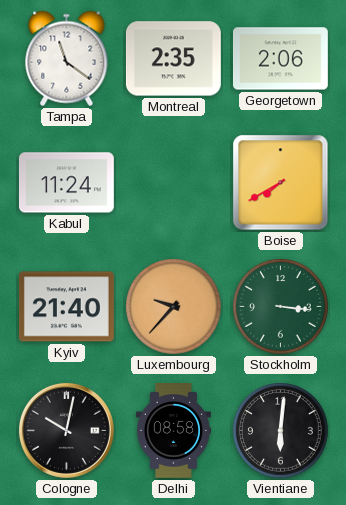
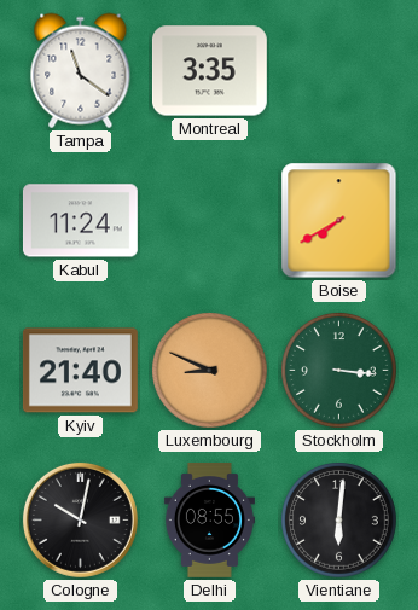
Montreal: 2:35 -> 3:35 (209, 71)
Georgetown: 2:06 -> none (280, 59)
Luxembourg: 9:37 -> 8:49 (210, 371)
Delhi: 08:58 -> 08:55 (209, 521)
